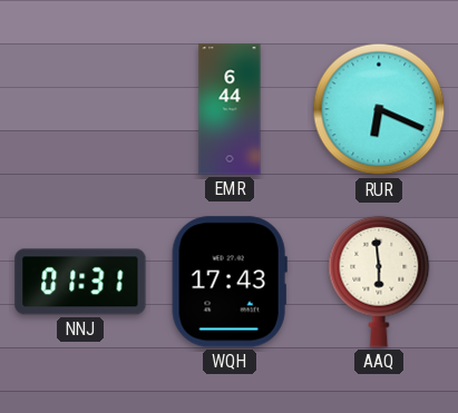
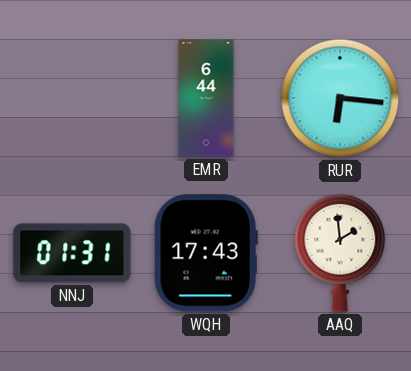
RUR: 6:19 -> 6:16 (340, 98)
AAQ: 5:59 -> 1:59 (340, 253)
